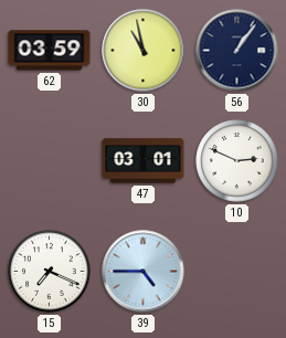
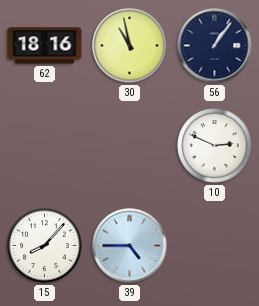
62: 03:59 -> 18:16 (45, 46)
47: 03:01 -> none (144, 161)
15: 7:19 -> 8:07 (45, 246)
